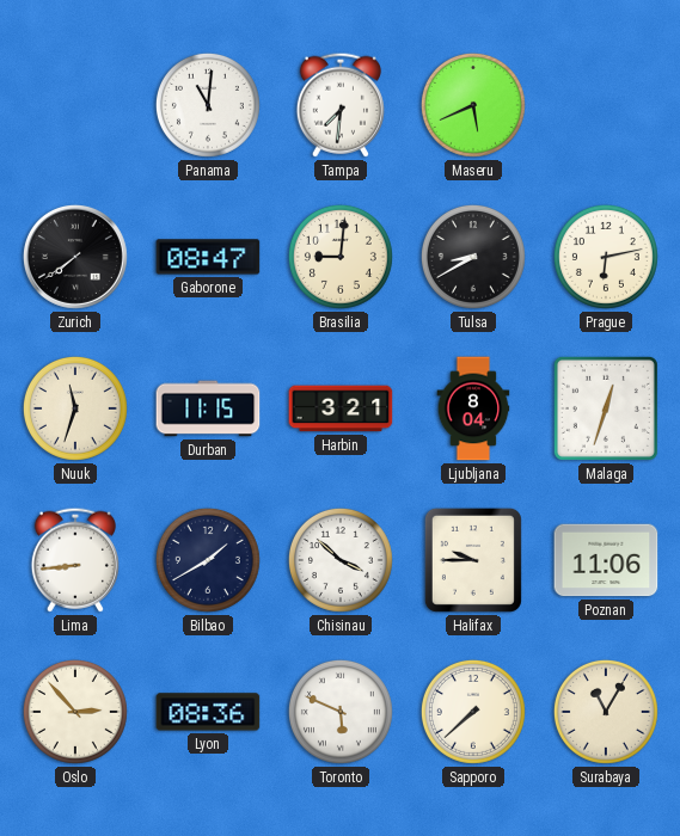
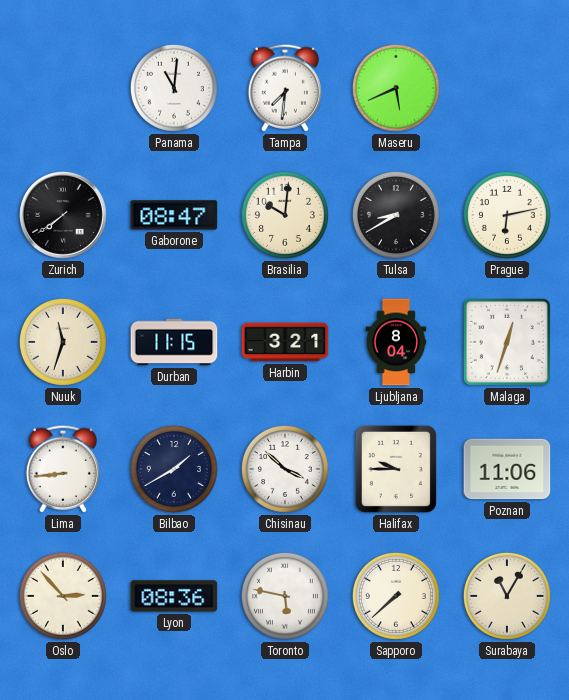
Brasilia: 9:01 -> 10:01 (285, 215)
Toronto: 5:49 -> 5:47 (285, 596)
